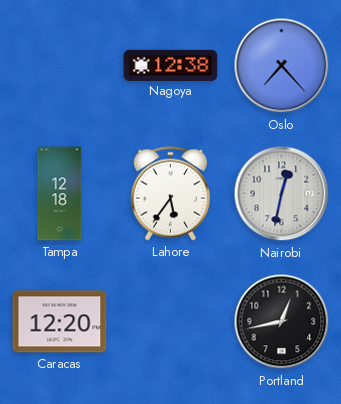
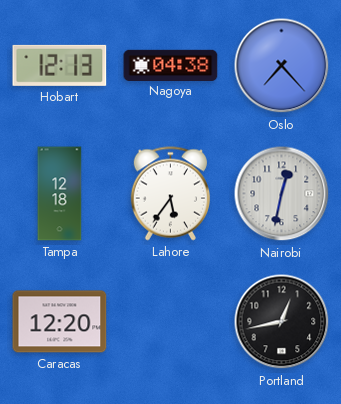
Hobart: none -> 12:13 (60, 65)
Nagoya: 12:38 -> 04:38 (171, 65)
